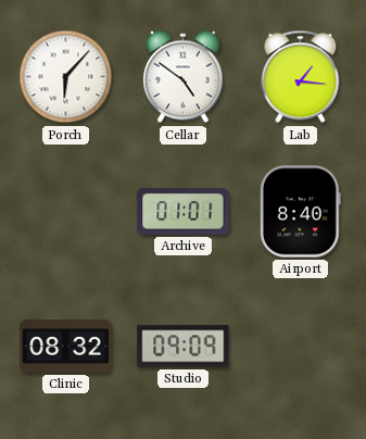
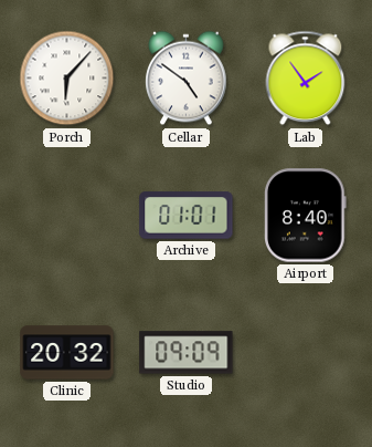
Lab: 1:16 -> 1:54 (306, 79)
Clinic: 08:32 -> 20:32 (67, 353)
